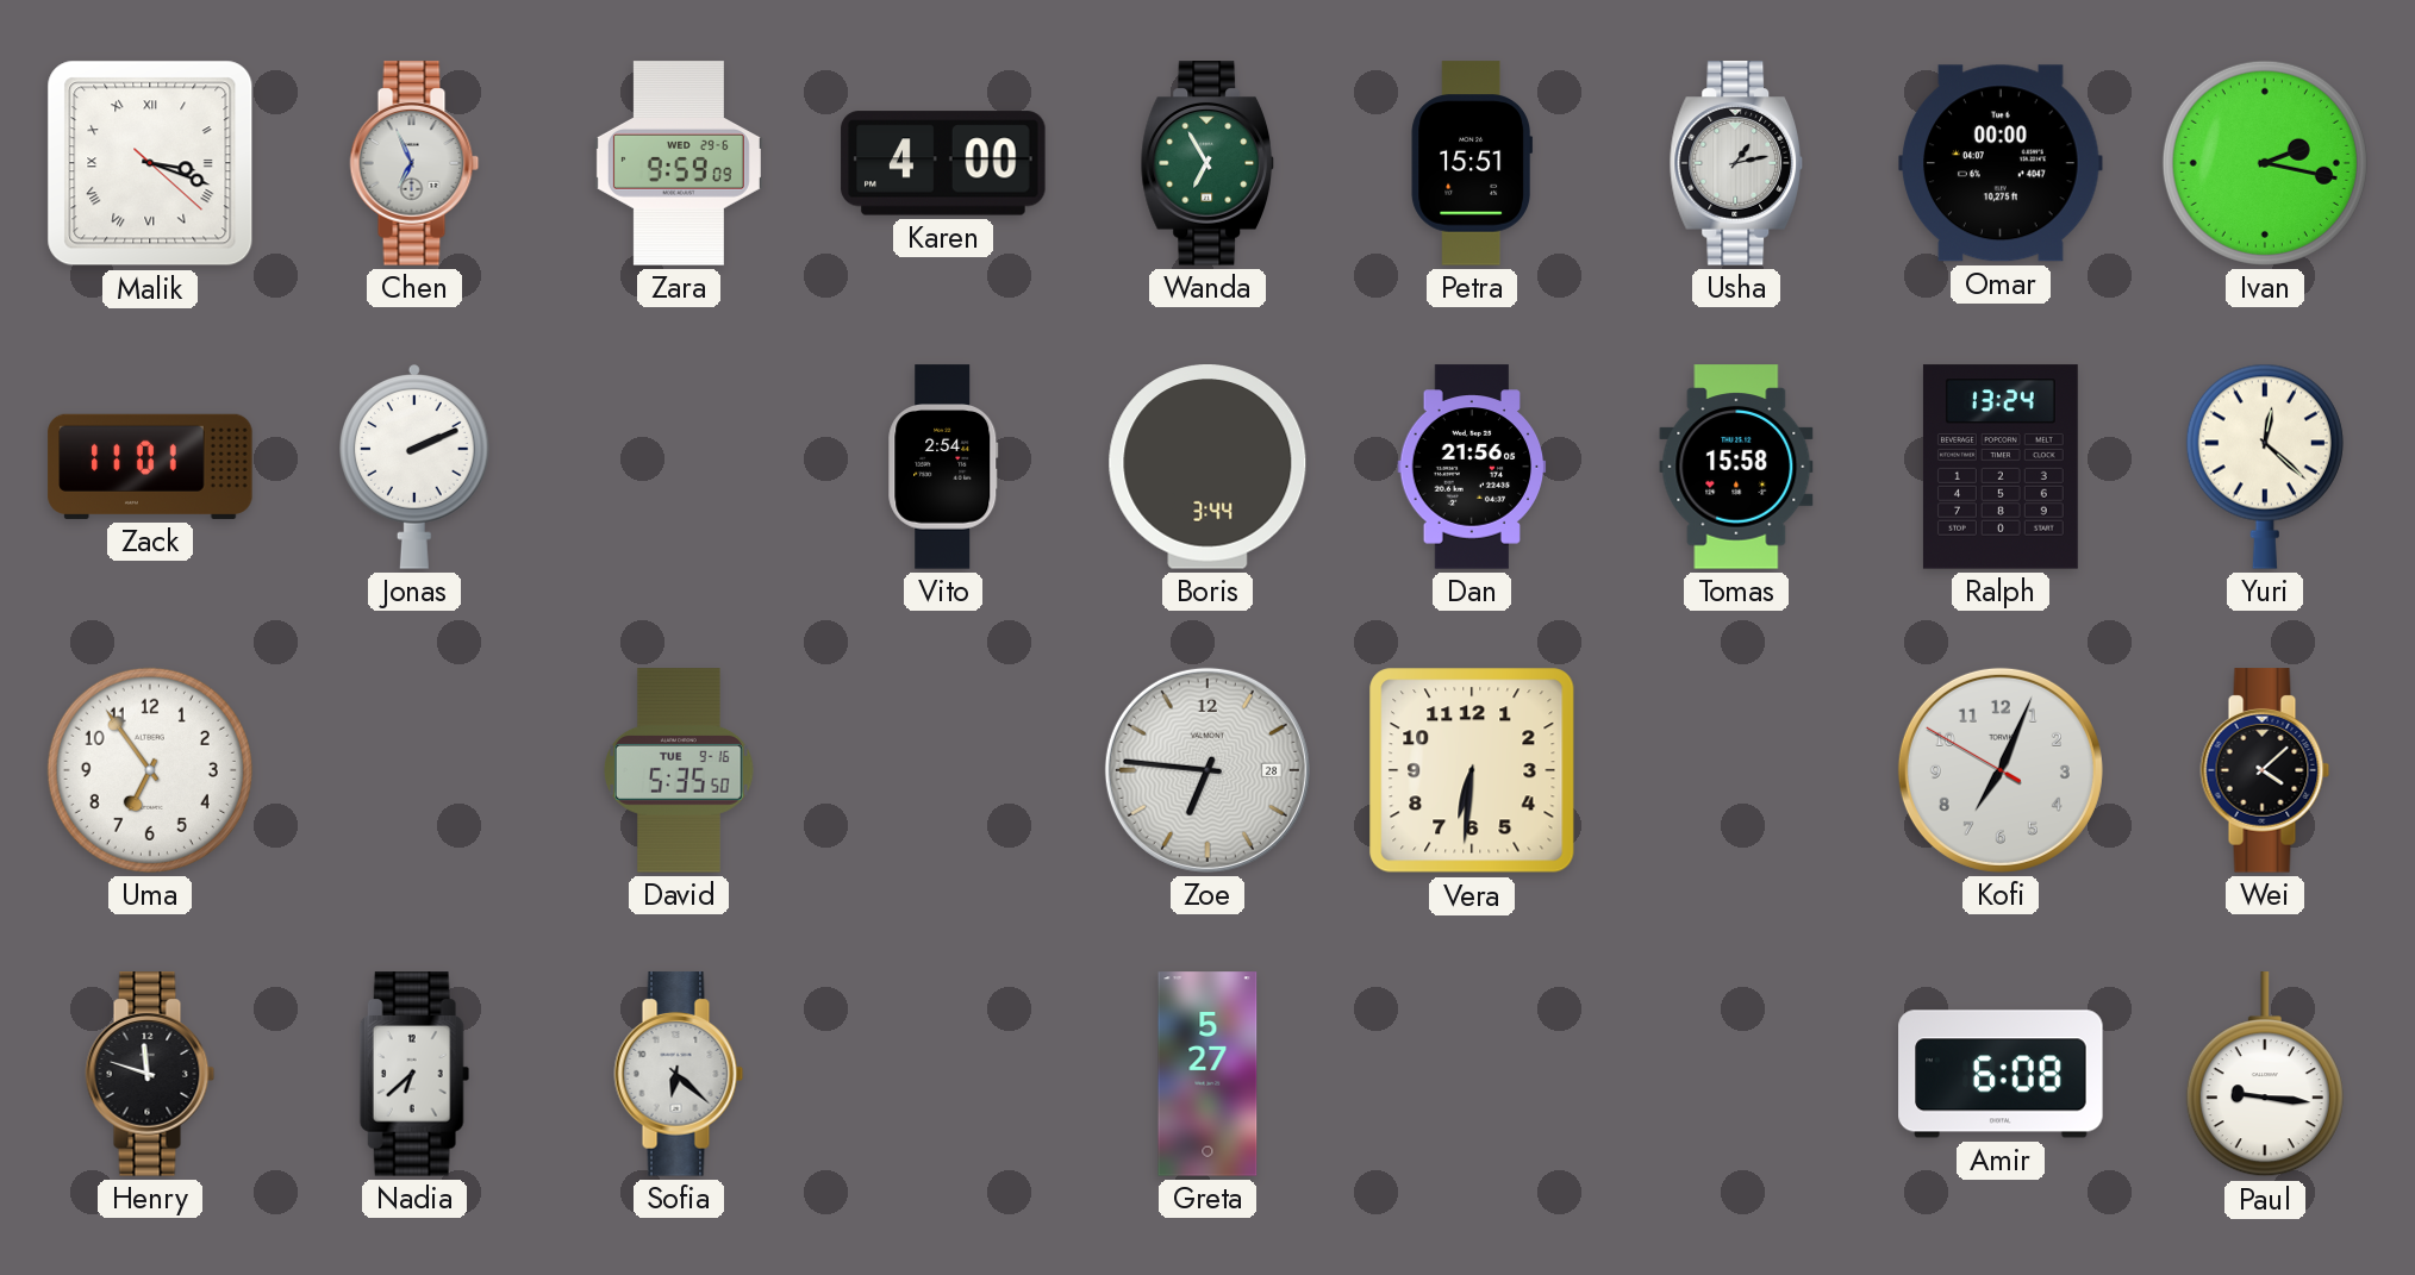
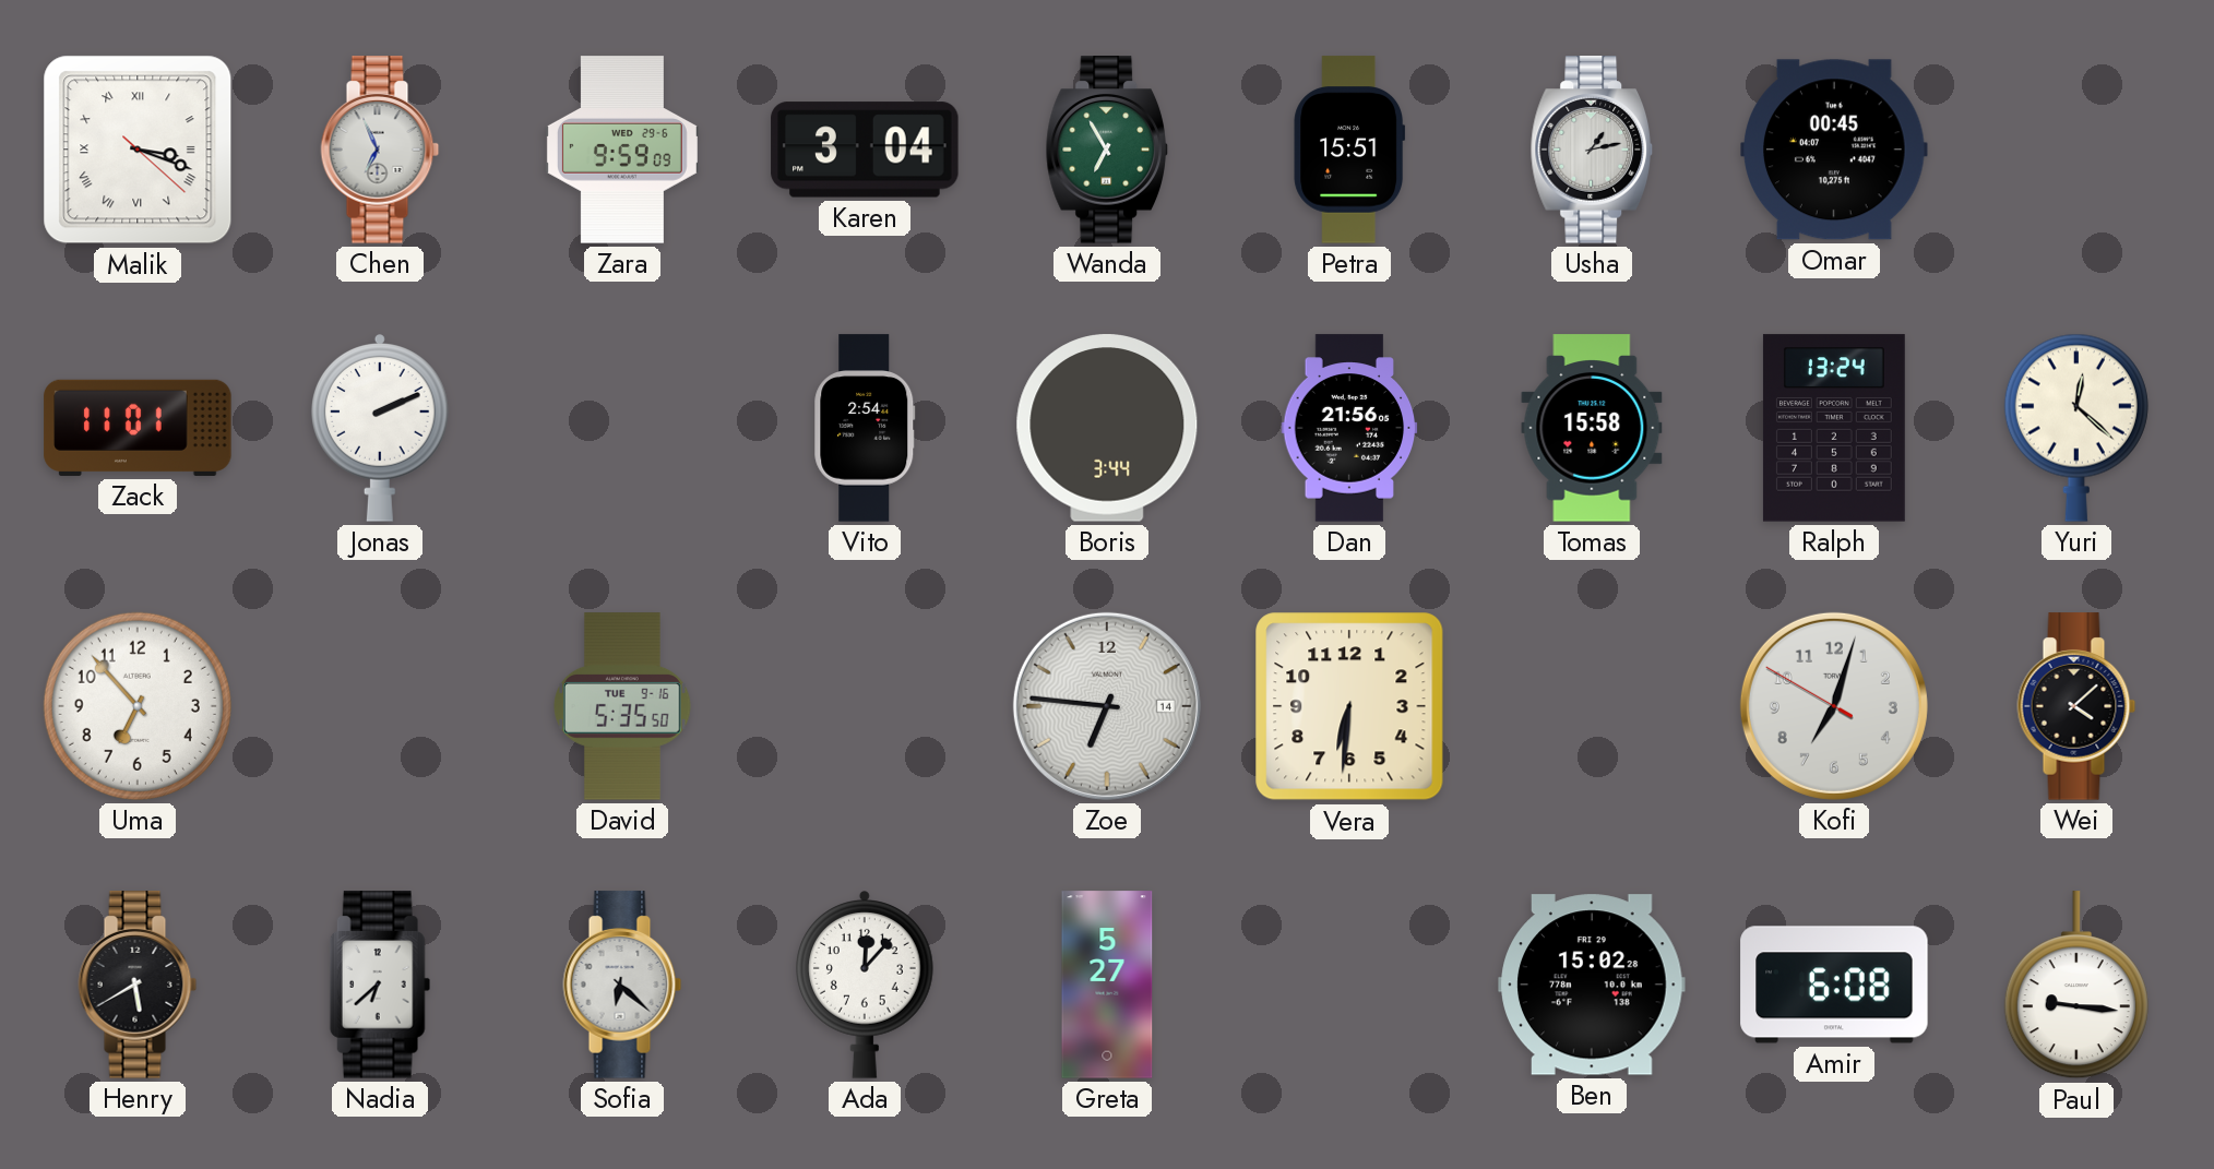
Karen: 4:00 -> 3:04 (865, 150)
Omar: 00:00 -> 00:45 (1834, 150)
Ivan: 2:17 -> none (2265, 163)
Uma: 6:54 -> 6:53 (138, 706)
Zoe date: 28 -> 14 (1107, 706)
Kofi: 7:03 -> 7:02 (1834, 706)
Henry: 11:48 -> 5:40 (138, 985)
Ada: none -> 12:07 (866, 985)
Ben: none -> 15:02 (1592, 985)
